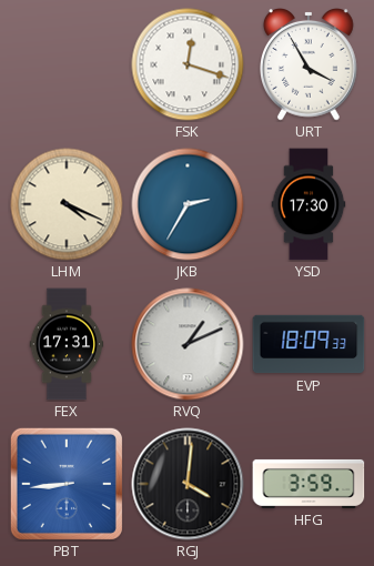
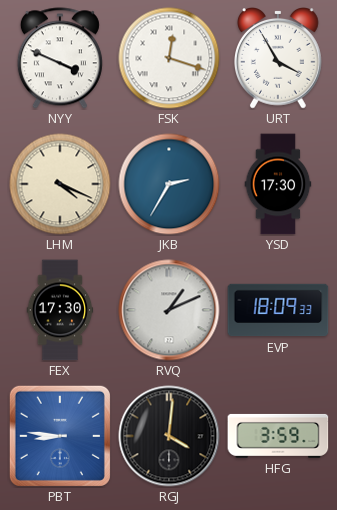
NYY: none -> 3:49 (60, 58)
FEX: 17:31 -> 17:30 (60, 310)
PBT: 8:44 -> 8:46 (60, 436)
